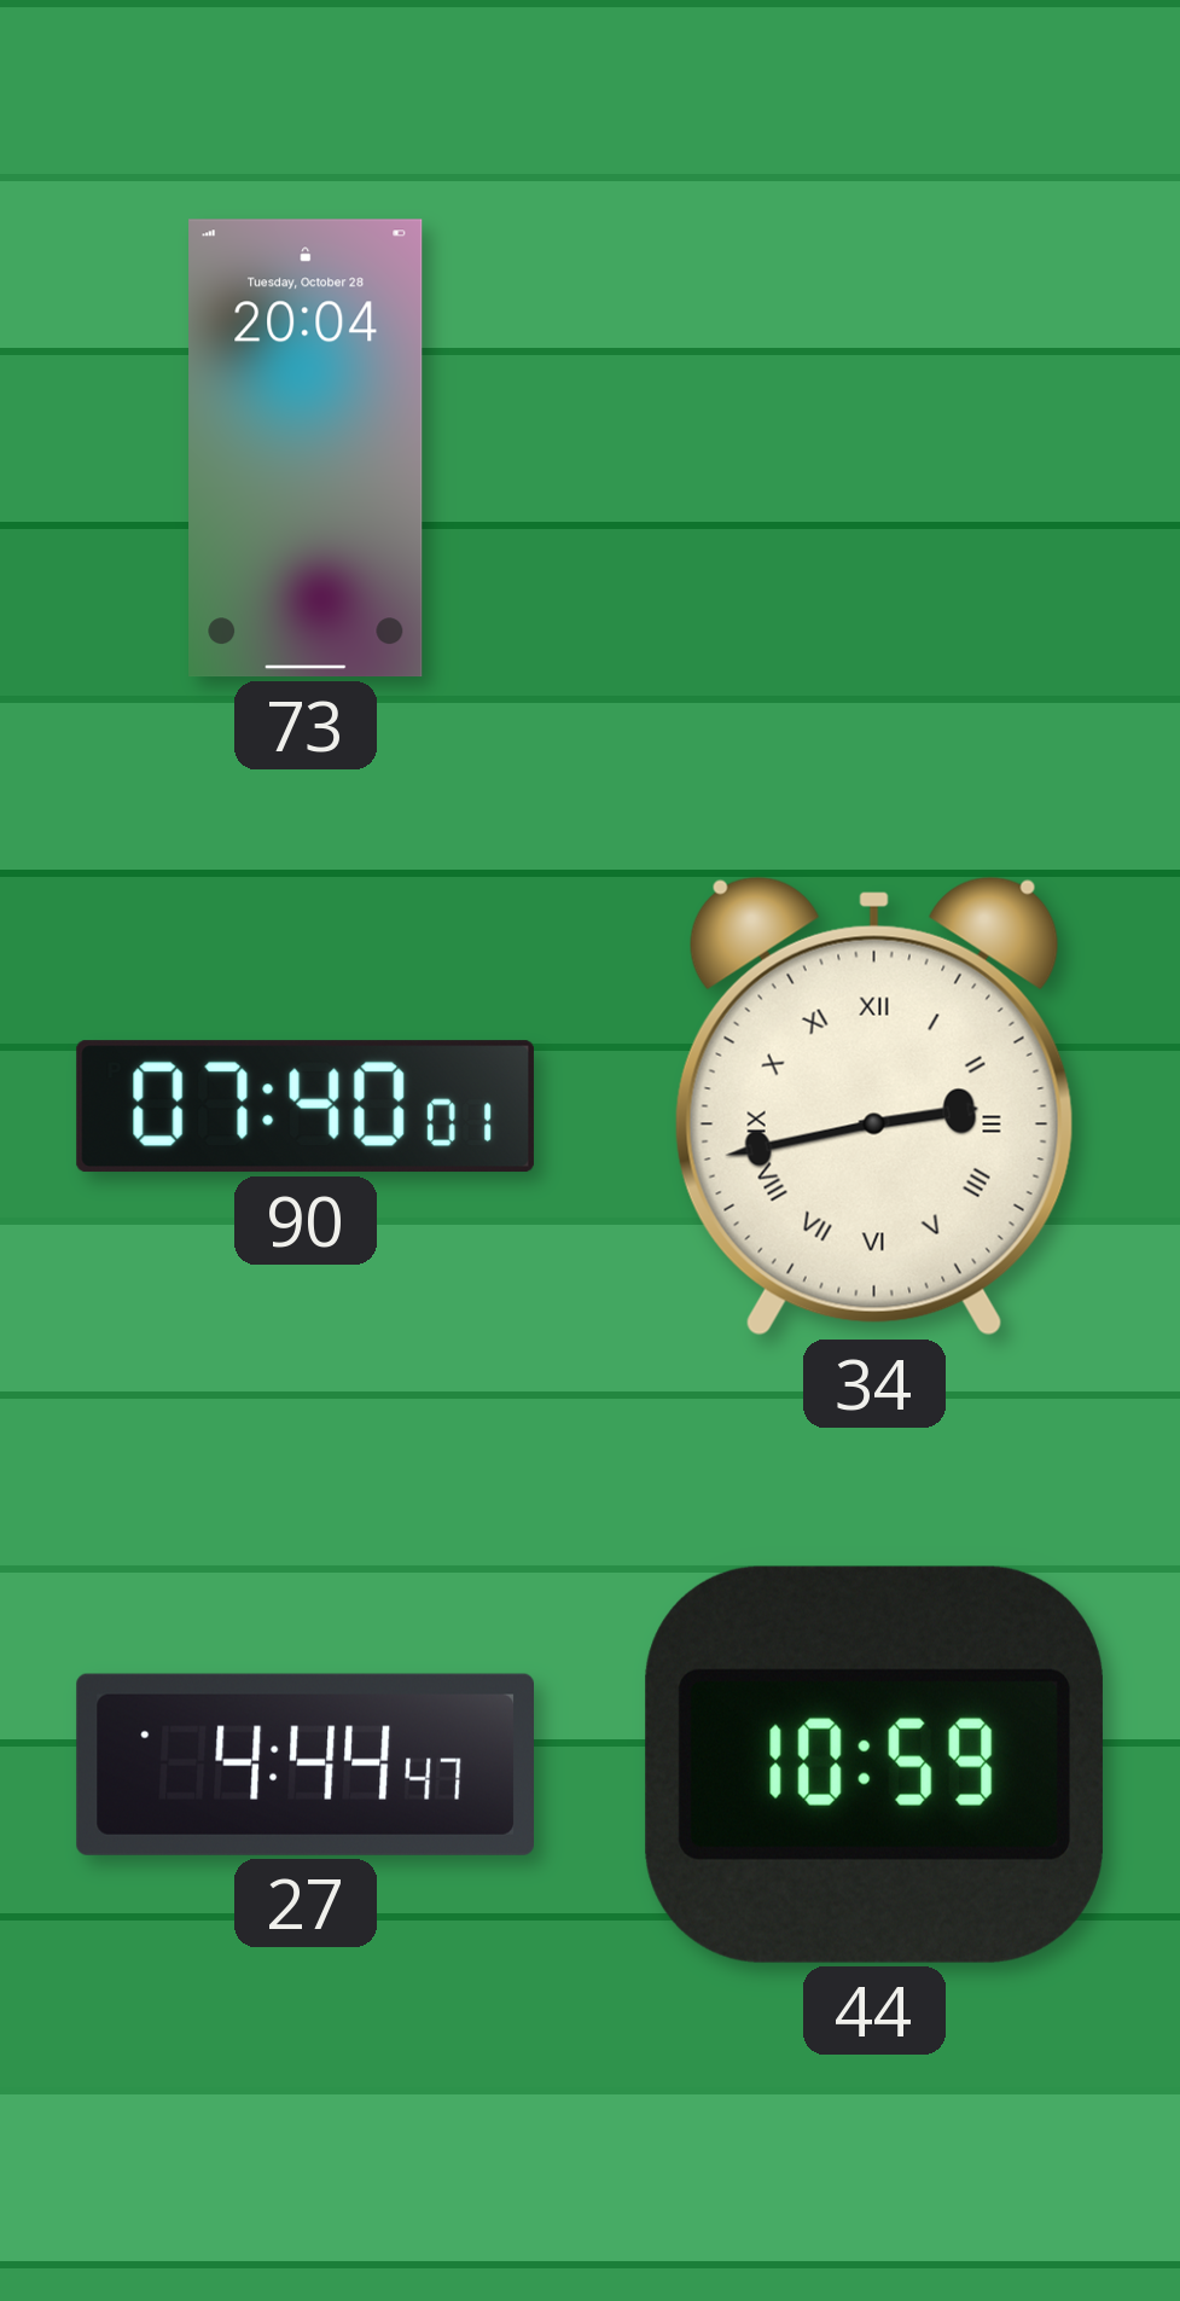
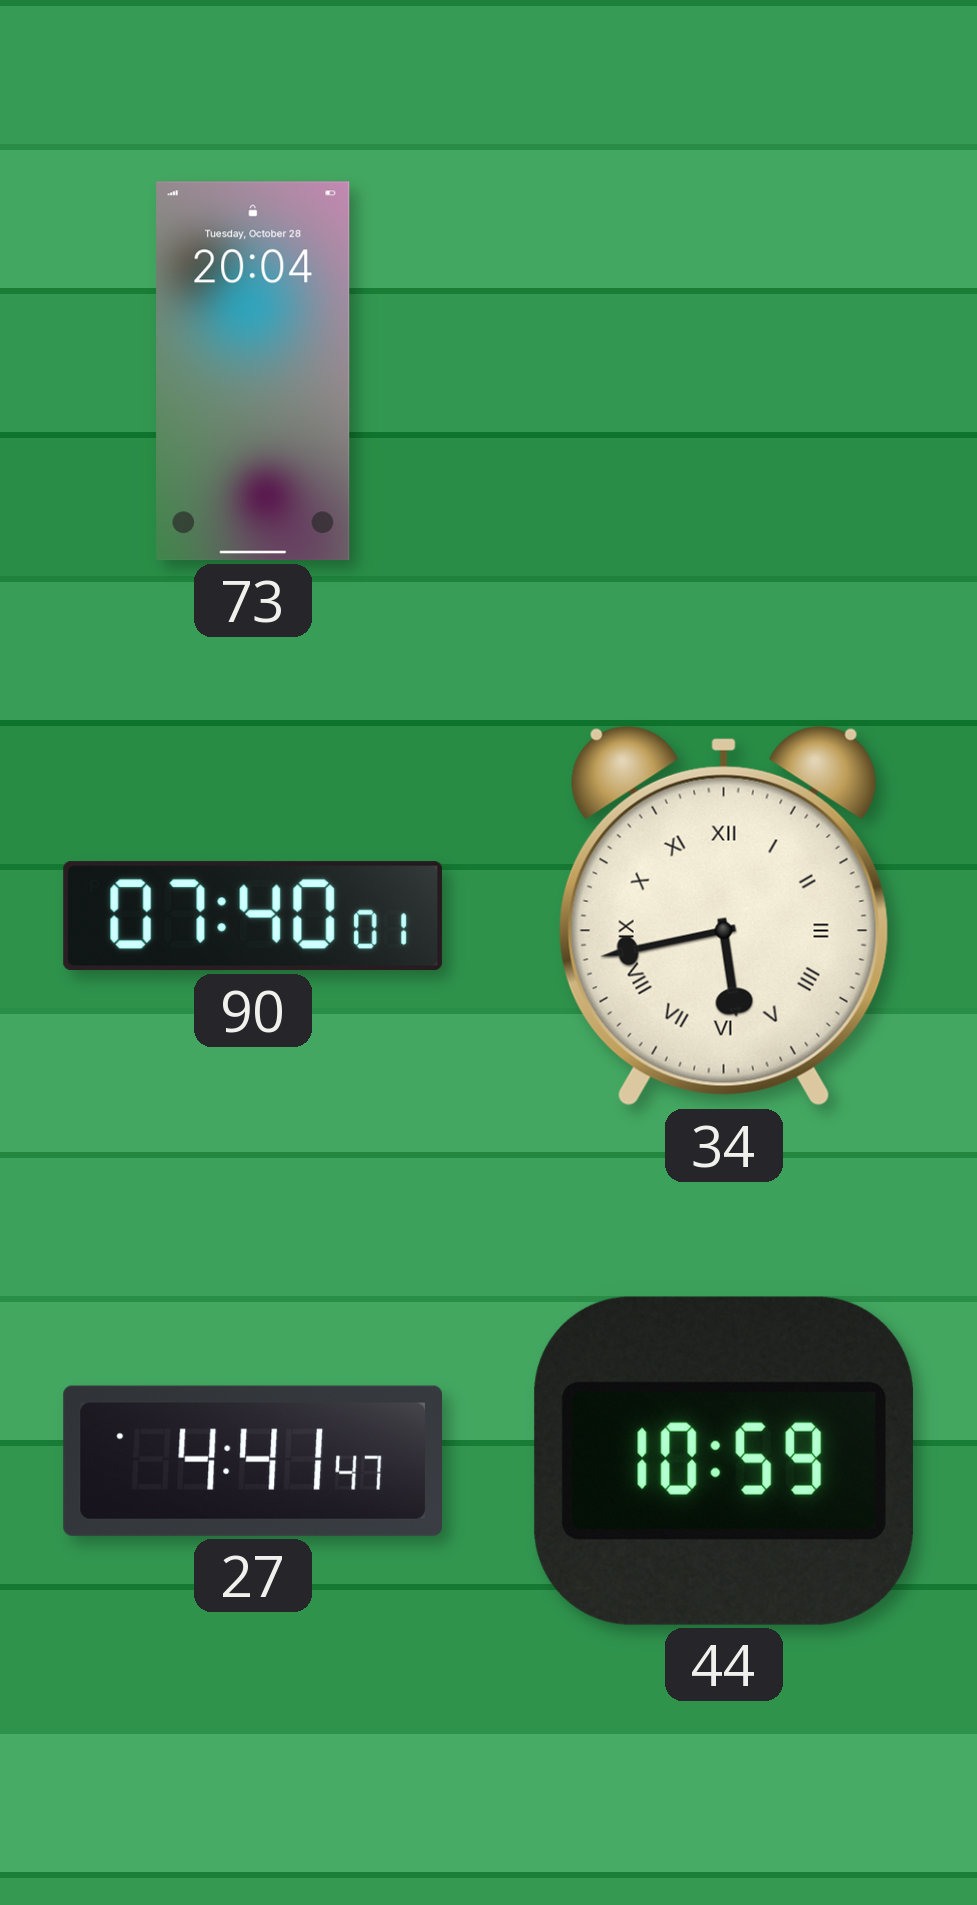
34: 2:43 -> 5:43 (724, 916)
27: 4:44 -> 4:41 (252, 1461)
